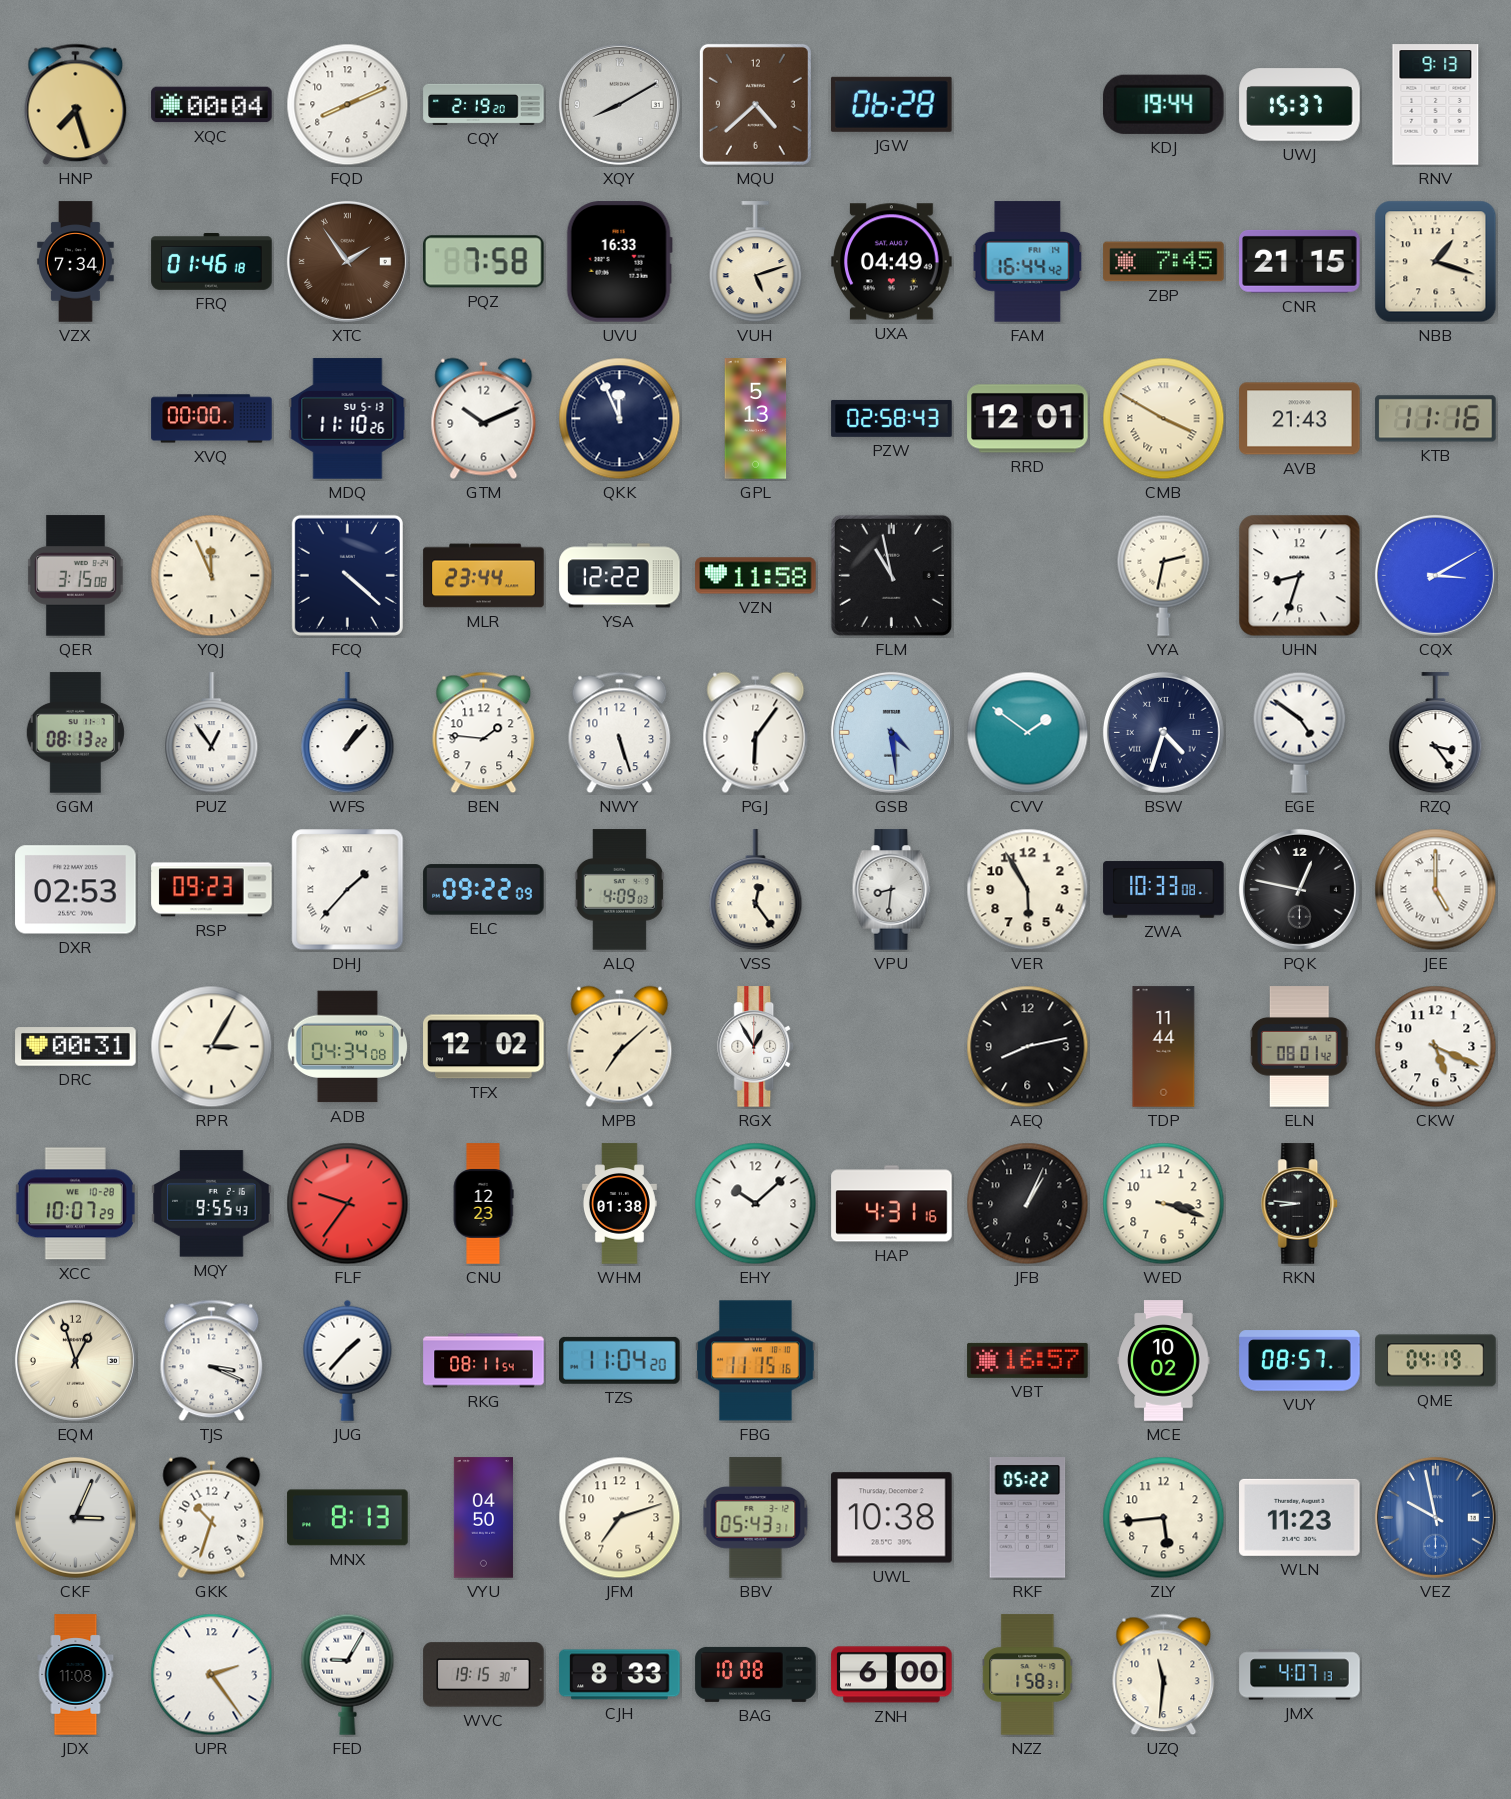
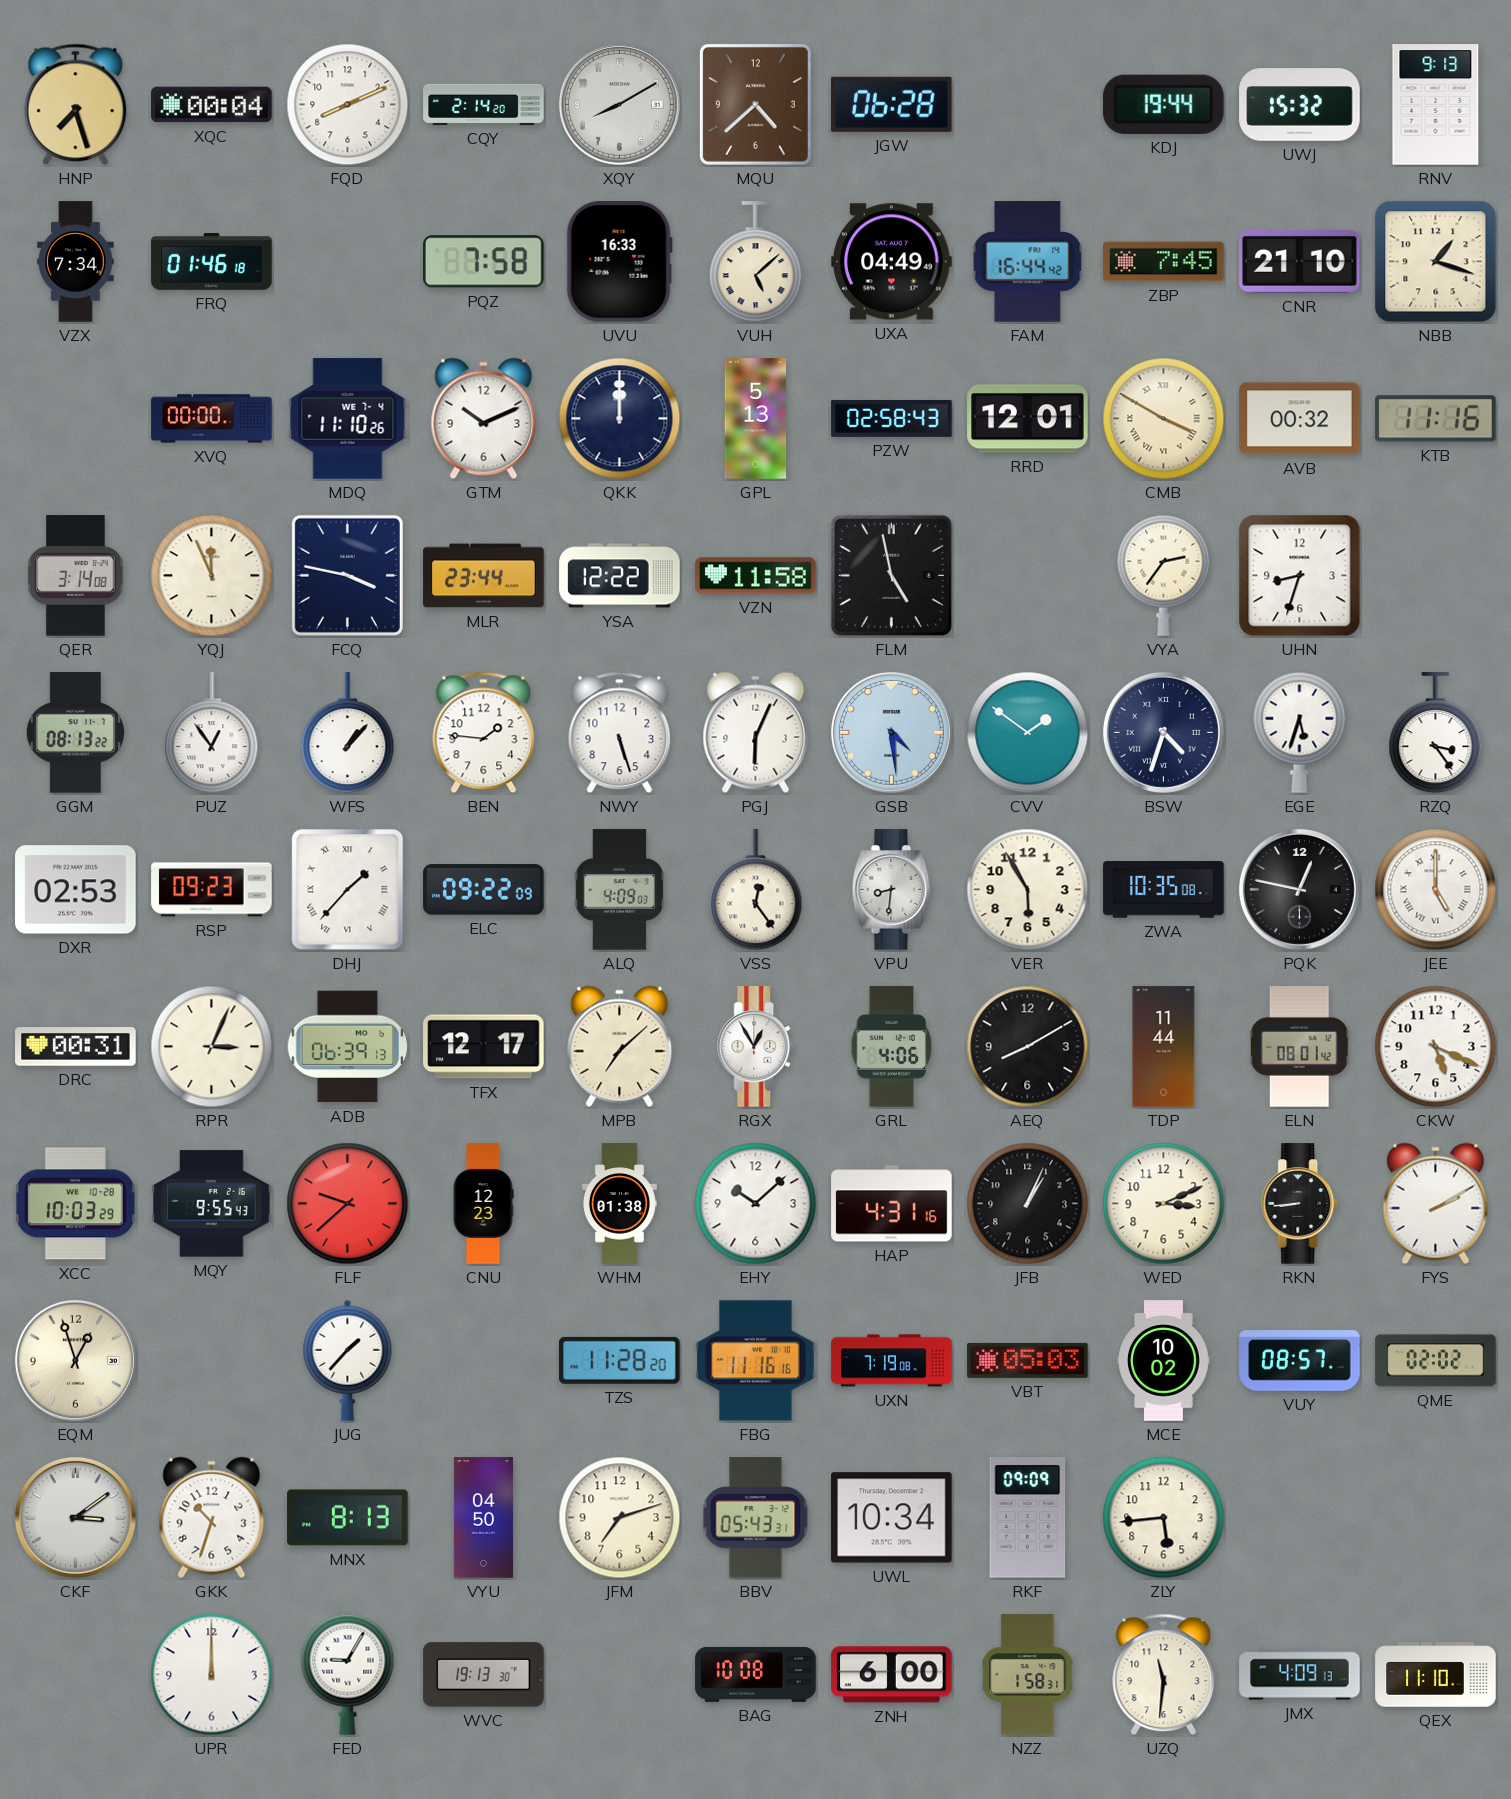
CQY: 2:19 -> 2:14 (484, 104)
UWJ: 15:37 -> 15:32 (1300, 105)
XTC: 1:54 -> none (347, 261)
VUH: 5:12 -> 5:08 (756, 262)
CNR: 21:15 -> 21:10 (1300, 261)
MDQ date: SU 5-13 -> WE 7-4 (348, 419)
QKK: 11:56 -> 12:00 (620, 419)
AVB: 21:43 -> 00:32 (1300, 419)
QER: 3:15 -> 3:14 (76, 576)
FCQ: 4:22 -> 3:47 (347, 575)
FLM: 10:58 -> 4:58 (891, 575)
VYA: 2:32 -> 2:36 (1164, 575)
CQX: 3:10 -> none (1435, 575)
PGJ: 6:06 -> 6:04 (756, 733)
EGE: 4:51 -> 5:33 (1300, 732)
ZWA: 10:33 -> 10:35 (1164, 890)
RPR: 3:05 -> 3:04 (212, 1047)
ADB: 04:34 -> 06:39 (348, 1047)
TFX: 12:02 -> 12:17 (484, 1047)
GRL: none -> 4:06 (892, 1047)
AEQ: 8:13 -> 8:10 (1028, 1047)
XCC: 10:07 -> 10:03 (75, 1204)
FLF: 9:36 -> 9:38 (348, 1204)
WED: 3:18 -> 3:11 (1164, 1204)
RKN: 8:46 -> 8:44 (1300, 1204)
FYS: none -> 2:10 (1436, 1204)
TJS: 3:19 -> none (212, 1361)
RKG: 08:11 -> none (484, 1361)
TZS: 11:04 -> 11:28 (620, 1360)
FBG: 11:15 -> 11:16 (756, 1361)
UXN: none -> 7:19 (892, 1361)
VBT: 16:57 -> 05:03 (1028, 1360)
QME: 04:19 -> 02:02 (1436, 1361)
CKF: 3:04 -> 3:09 (75, 1517)
UWL: 10:38 -> 10:34 (892, 1518)
RKF: 05:22 -> 09:09 (1028, 1518)
WLN: 11:23 -> none (1300, 1517)
VEZ: 9:58 -> none (1435, 1517)
JDX: 11:08 -> none (76, 1675)
UPR: 2:24 -> 12:00 (212, 1675)
WVC: 19:15 -> 19:13 (484, 1675)
CJH: 8:33 -> none (620, 1675)
JMX: 4:07 -> 4:09 (1300, 1675)
QEX: none -> 11:10 (1436, 1675)
